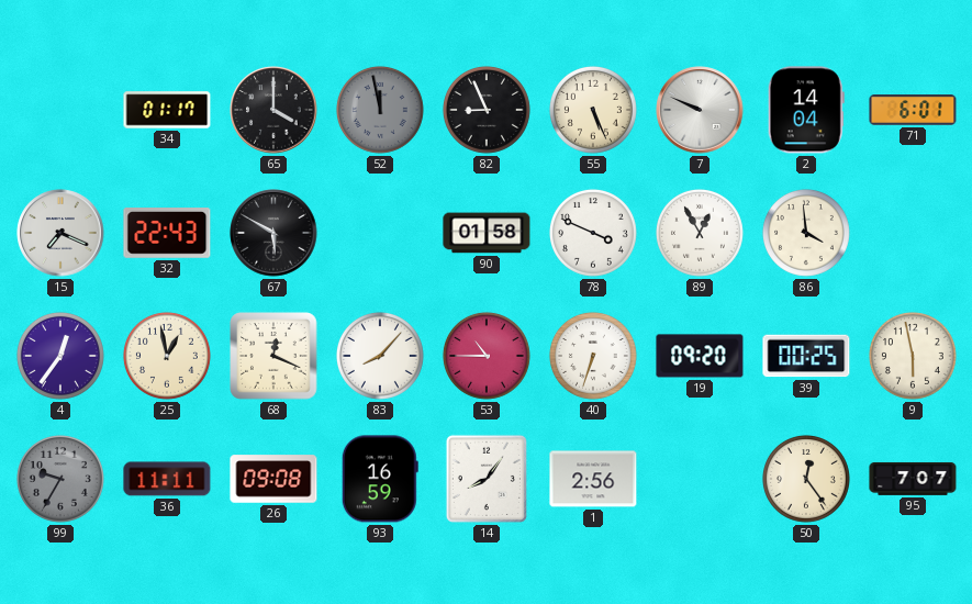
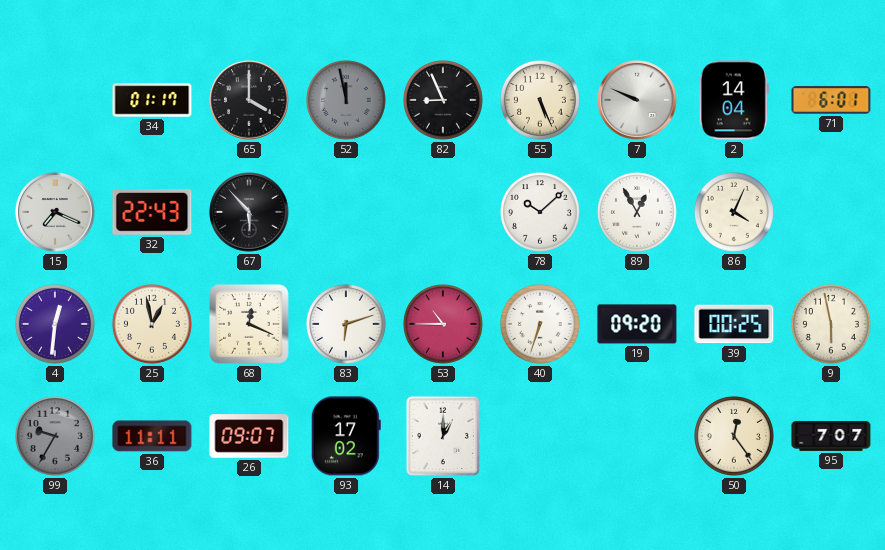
67: 5:50 -> 5:53 (249, 212)
90: 01:58 -> none (487, 233)
78: 3:49 -> 10:08 (540, 212)
86: 3:59 -> 4:04 (734, 212)
4: 12:36 -> 12:31 (55, 324)
83: 8:07 -> 6:12 (346, 324)
26: 09:08 -> 09:07 (249, 436)
93: 16:59 -> 17:02 (346, 436)
14: 8:06 -> 1:00 (443, 436)
1: 2:56 -> none (593, 479)
